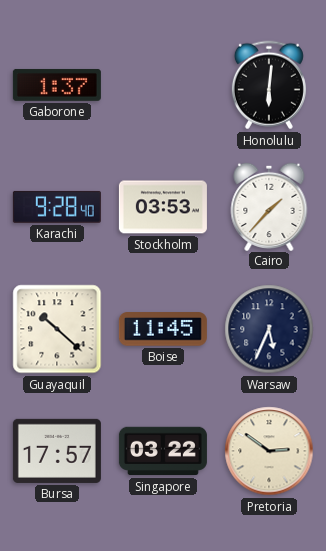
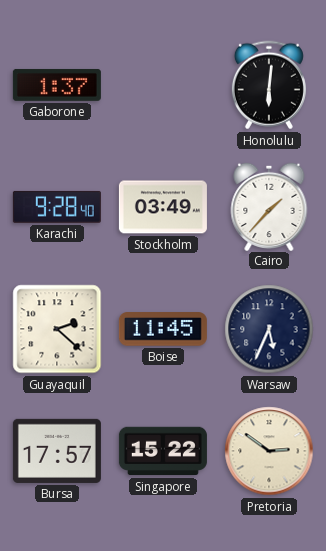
Stockholm: 03:53 -> 03:49 (163, 207)
Guayaquil: 10:22 -> 2:22 (57, 329)
Singapore: 03:22 -> 15:22 (163, 451)
